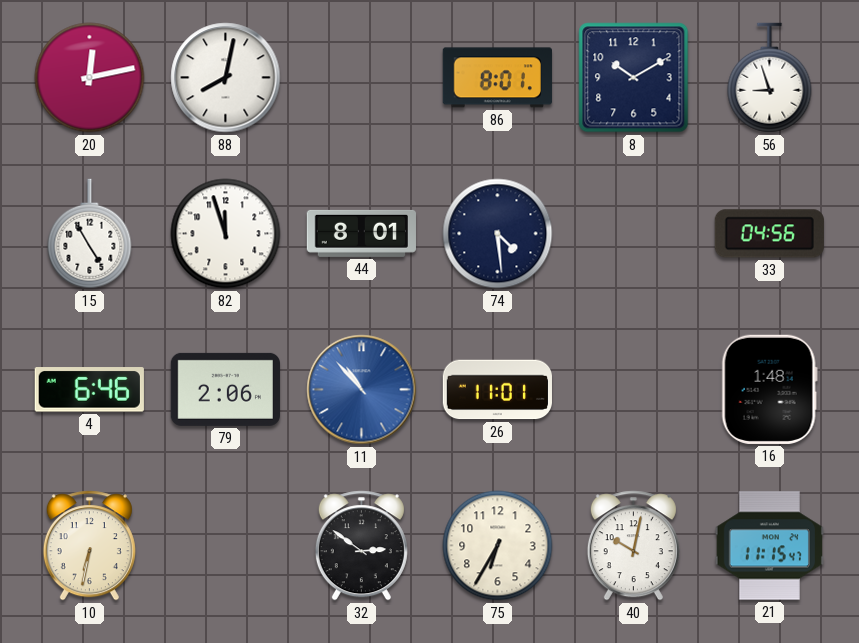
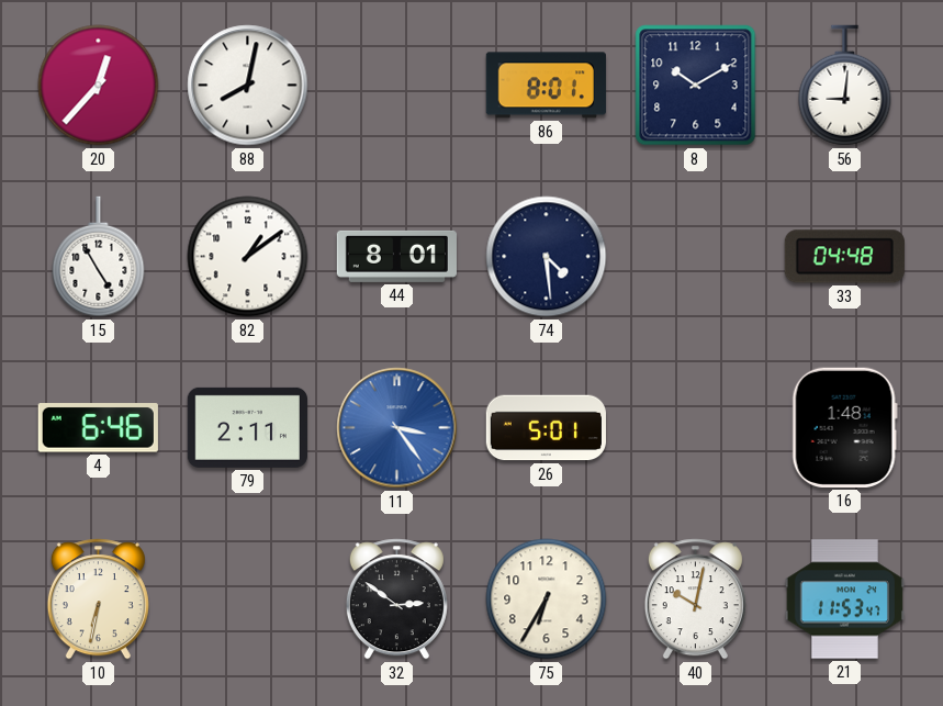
20: 12:13 -> 12:37 (99, 86)
56: 8:57 -> 9:01 (845, 86)
82: 11:57 -> 1:09 (248, 257)
33: 04:56 -> 04:48 (844, 257)
79: 2:06 -> 2:11 (247, 427)
11: 10:53 -> 3:24 (397, 428)
26: 11:01 -> 5:01 (546, 428)
21: 11:15 -> 11:53 (844, 599)
